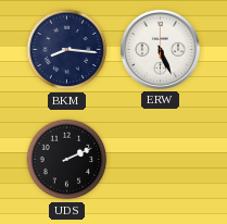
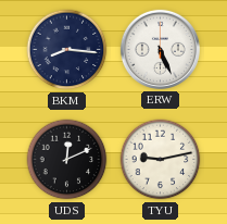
UDS: 2:11 -> 12:11 (67, 160)
TYU: none -> 9:13 (161, 160)
